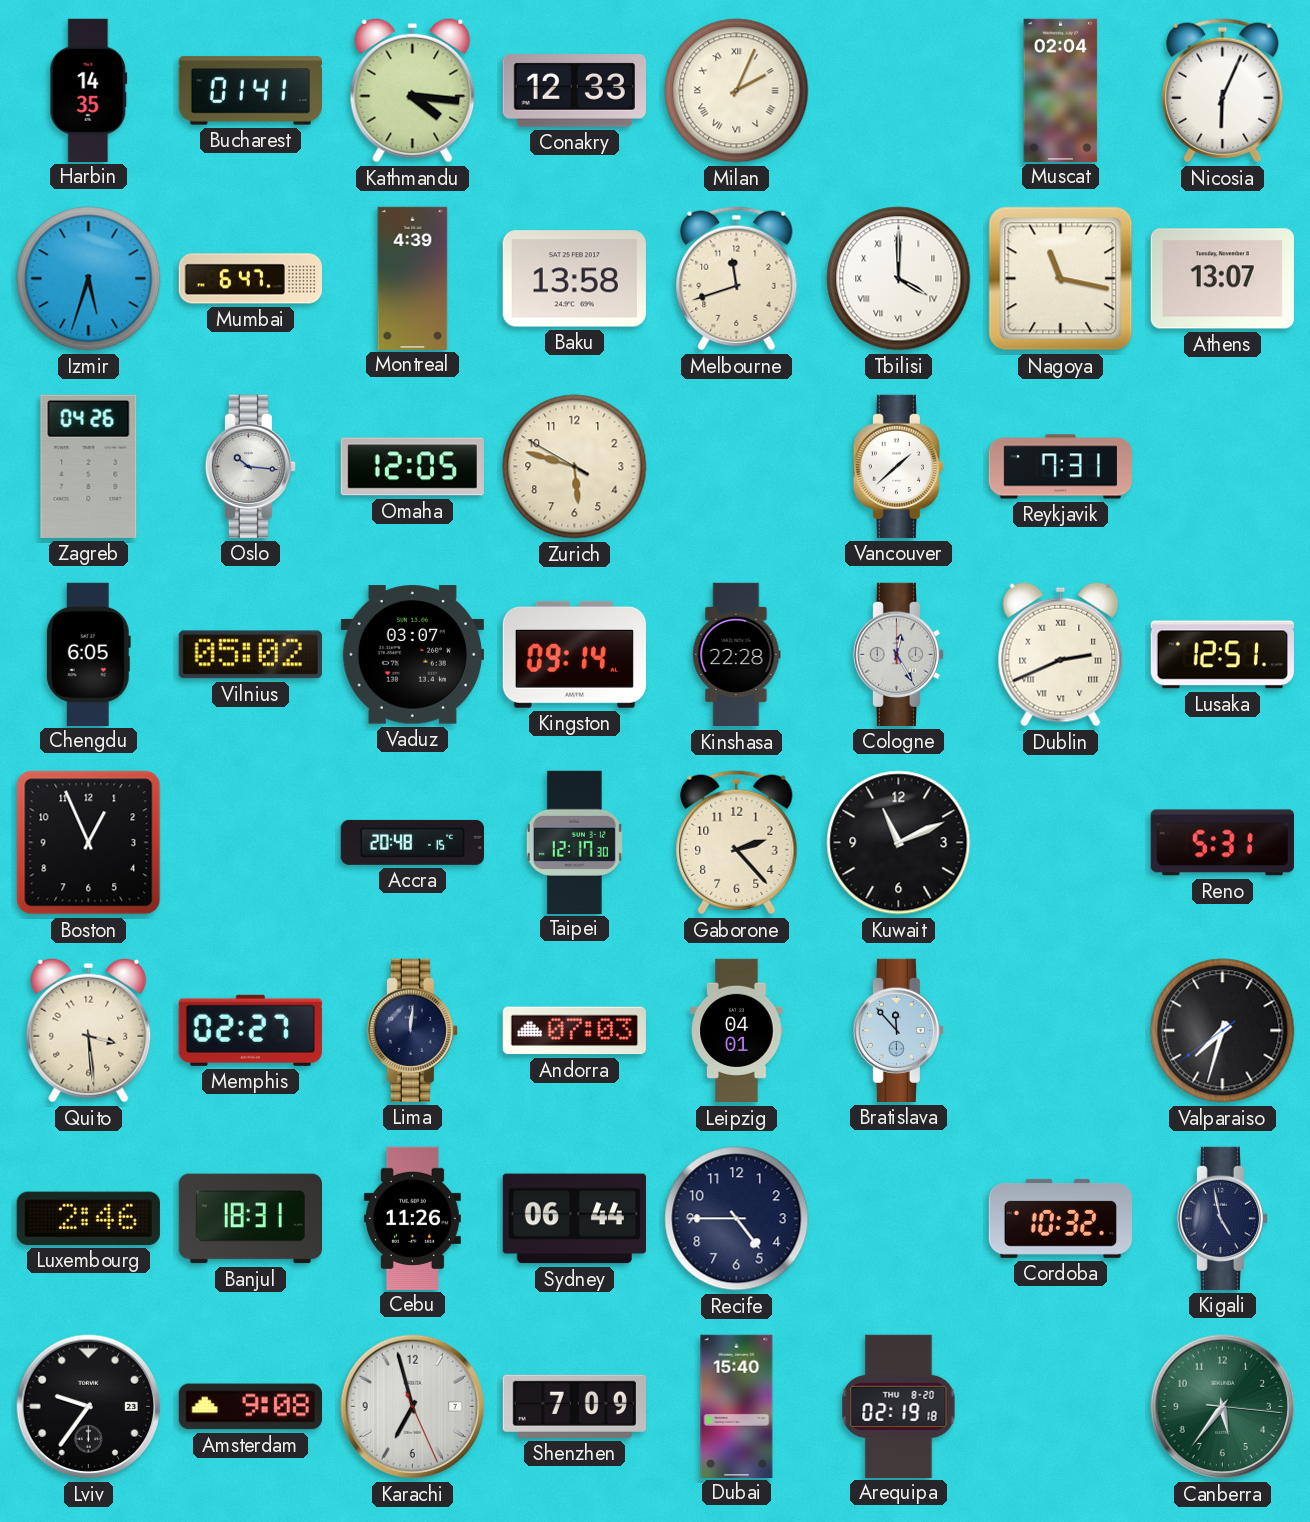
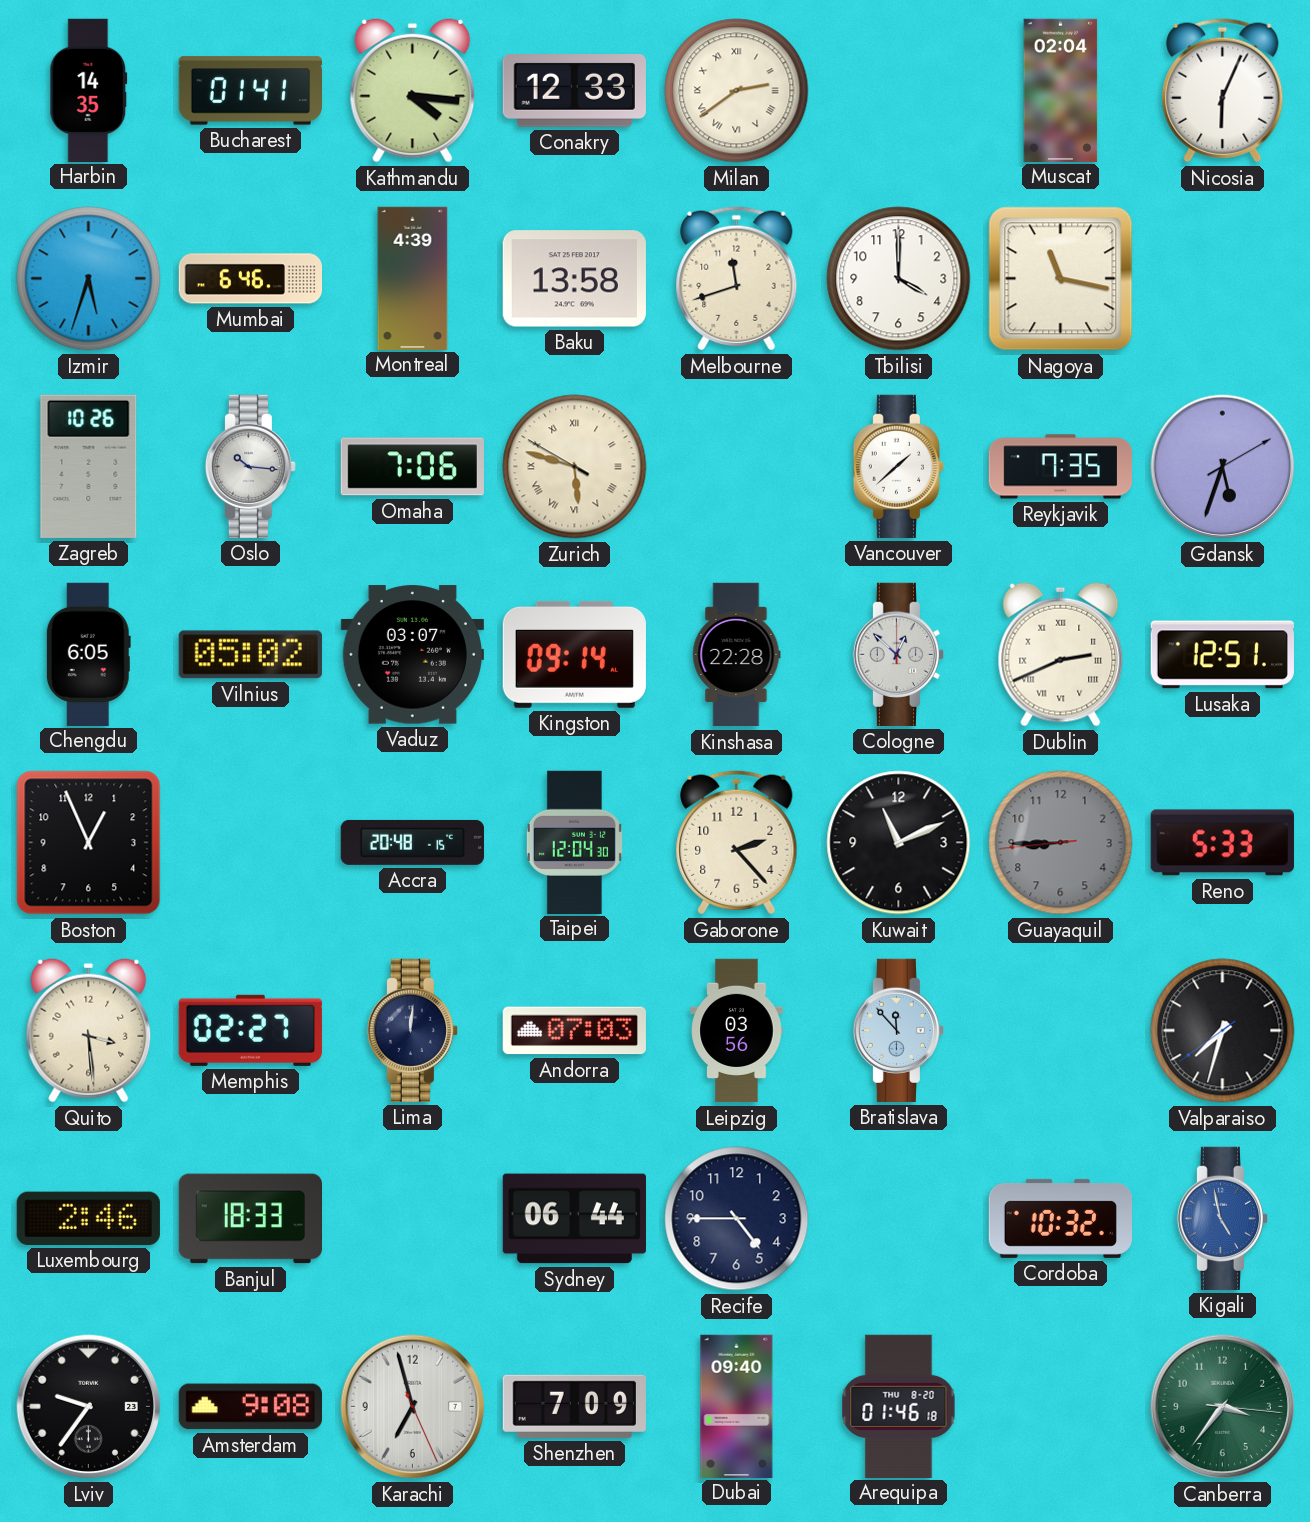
Milan: 2:04 -> 2:39 (737, 91)
Mumbai: 6:47 -> 6:46 (250, 279)
Tbilisi numerals: Roman -> Arabic (899, 279)
Athens: 13:07 -> none (1222, 279)
Zagreb: 04:26 -> 10:26 (89, 466)
Omaha: 12:05 -> 7:06 (412, 467)
Zurich numerals: Arabic -> Roman (575, 467)
Reykjavik: 7:31 -> 7:35 (1060, 467)
Gdansk: none -> 5:33 (1223, 467)
Cologne: 12:25 -> 12:52 (898, 654)
Taipei: 12:17 -> 12:04 (574, 842)
Guayaquil: none -> 8:44 (1061, 843)
Reno: 5:31 -> 5:33 (1222, 843)
Leipzig: 04:01 -> 03:56 (737, 1031)
Banjul: 18:31 -> 18:33 (250, 1219)
Cebu: 11:26 -> none (412, 1218)
Kigali dial: navy -> blue (1222, 1218)
Dubai: 15:40 -> 09:40 (737, 1406)
Arequipa: 02:19 -> 01:46 (899, 1406)
Canberra: 5:36 -> 3:36 (1223, 1407)
